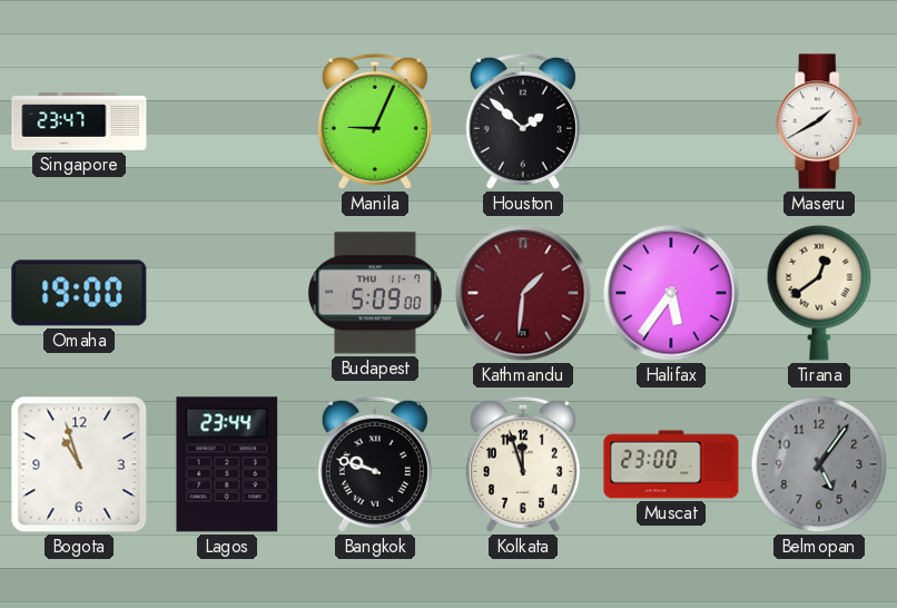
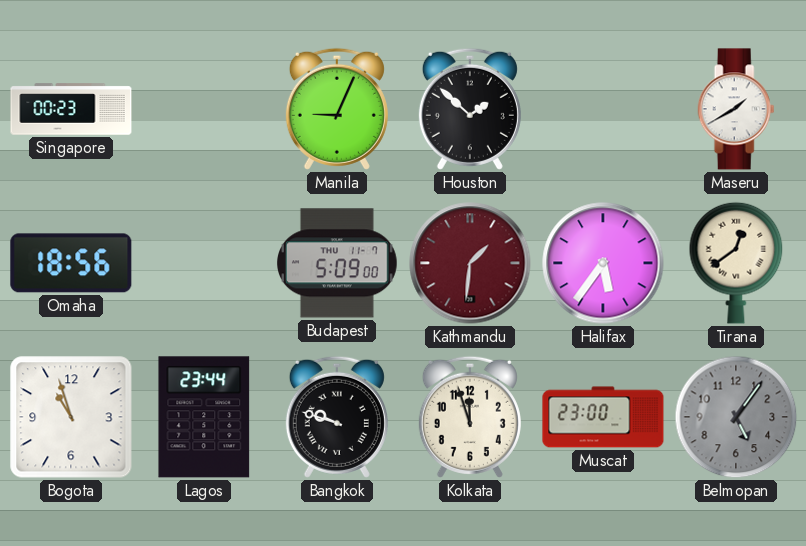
Singapore: 23:47 -> 00:23 (71, 109)
Omaha: 19:00 -> 18:56 (71, 263)
